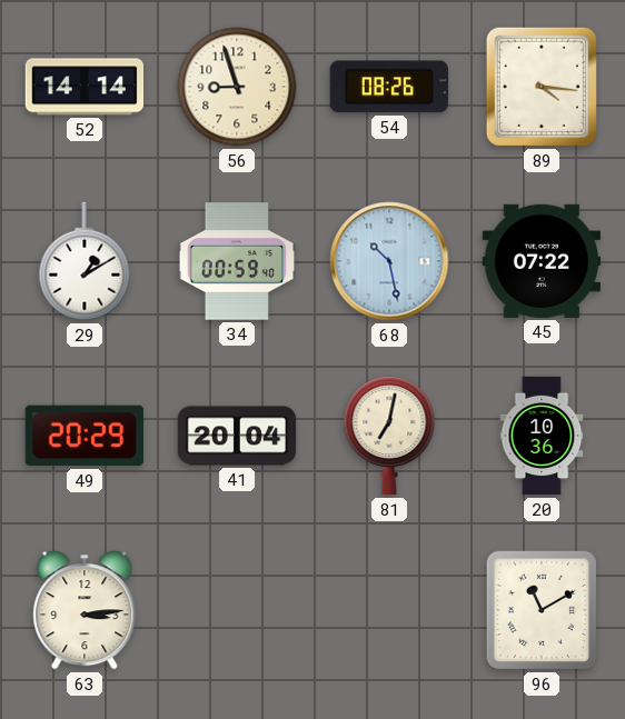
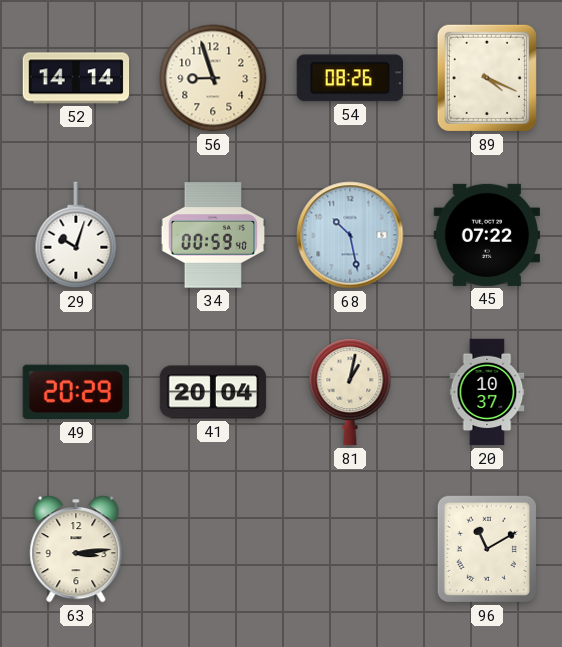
89: 4:16 -> 4:19 (487, 78)
29: 1:10 -> 10:03 (76, 235)
81: 7:02 -> 1:02 (350, 392)
20: 10:36 -> 10:37 (487, 392)
